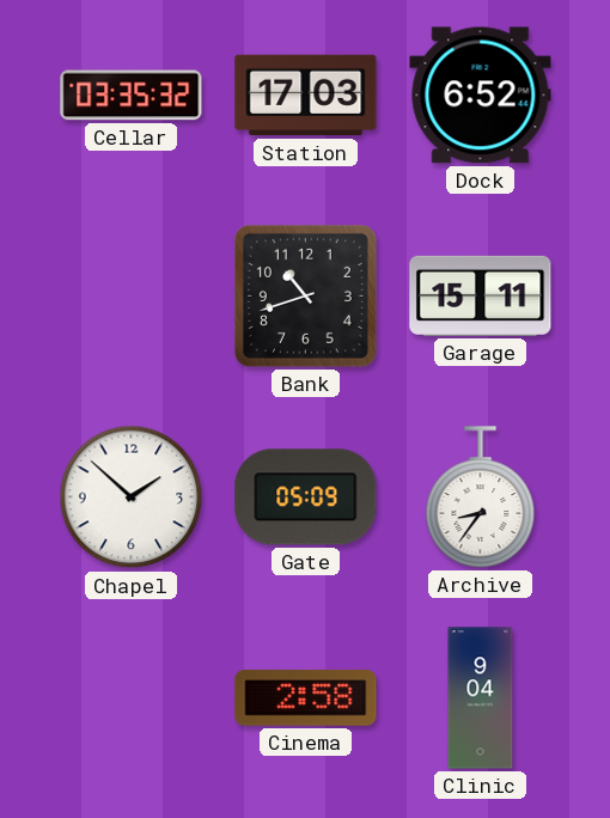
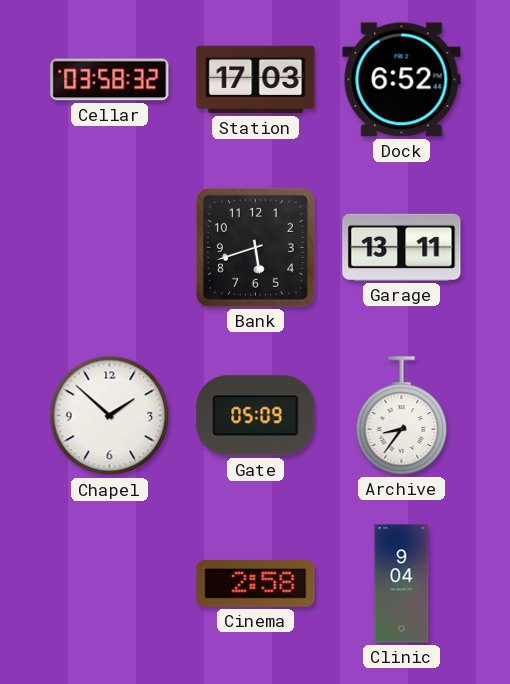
Cellar: 03:35 -> 03:58 (110, 80)
Bank: 10:42 -> 5:42 (255, 247)
Garage: 15:11 -> 13:11 (402, 247)
